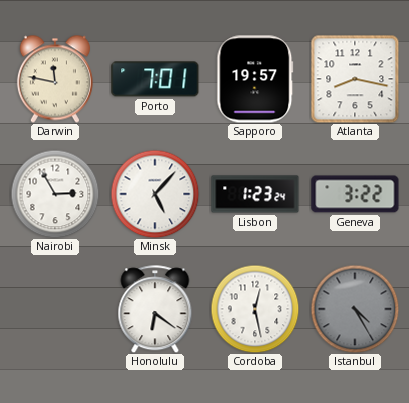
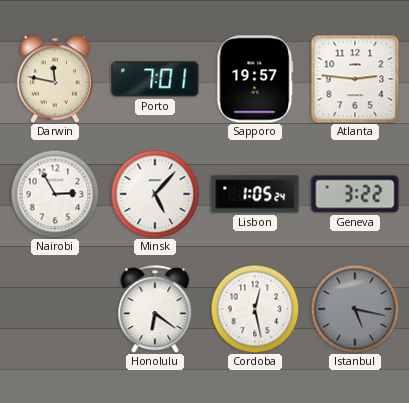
Atlanta: 8:17 -> 2:46 (355, 79)
Lisbon: 1:23 -> 1:05 (255, 194)
Istanbul: 4:25 -> 5:17 (355, 309)
